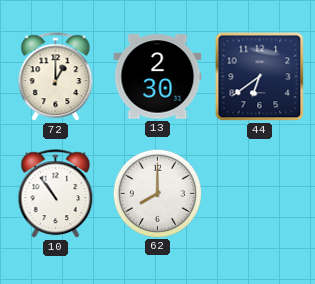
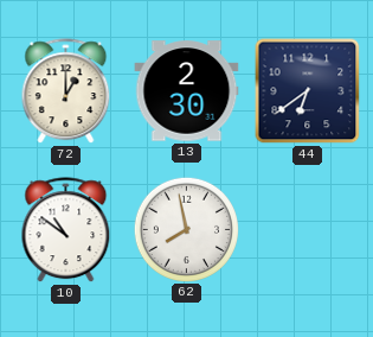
10: 10:54 -> 10:51 (66, 230)
62: 8:00 -> 7:58 (186, 229)
